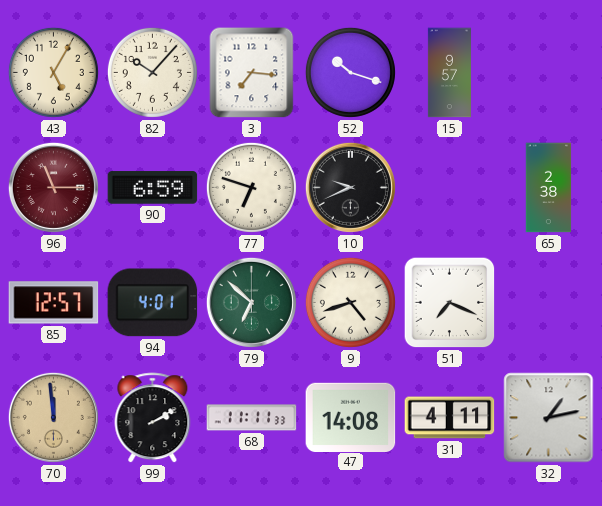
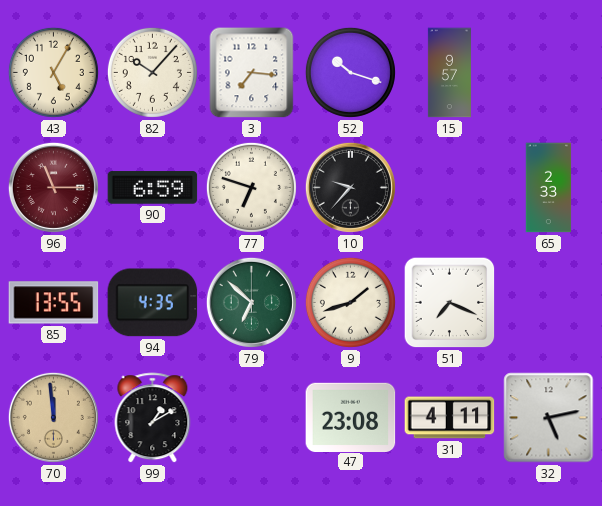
10: 9:41 -> 9:37 (350, 187)
65: 2:38 -> 2:33 (549, 188)
85: 12:57 -> 13:55 (54, 303)
94: 4:01 -> 4:35 (153, 303)
9: 4:42 -> 1:42 (350, 302)
99: 2:10 -> 1:10 (153, 418)
68: 11:11 -> none (252, 418)
47: 14:08 -> 23:08 (351, 417)
32: 1:13 -> 5:13 (549, 418)
